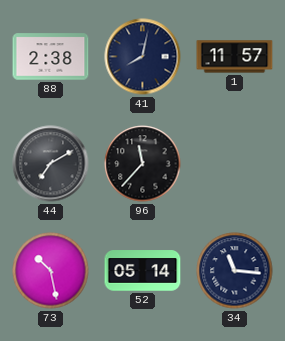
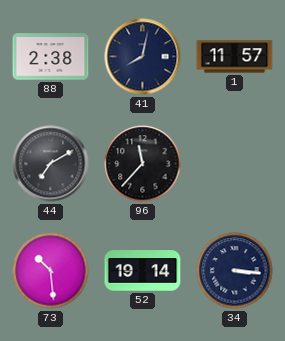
73: 10:28 -> 10:29 (51, 271)
52: 05:14 -> 19:14 (143, 271)
34: 11:16 -> 3:16 (235, 271)
